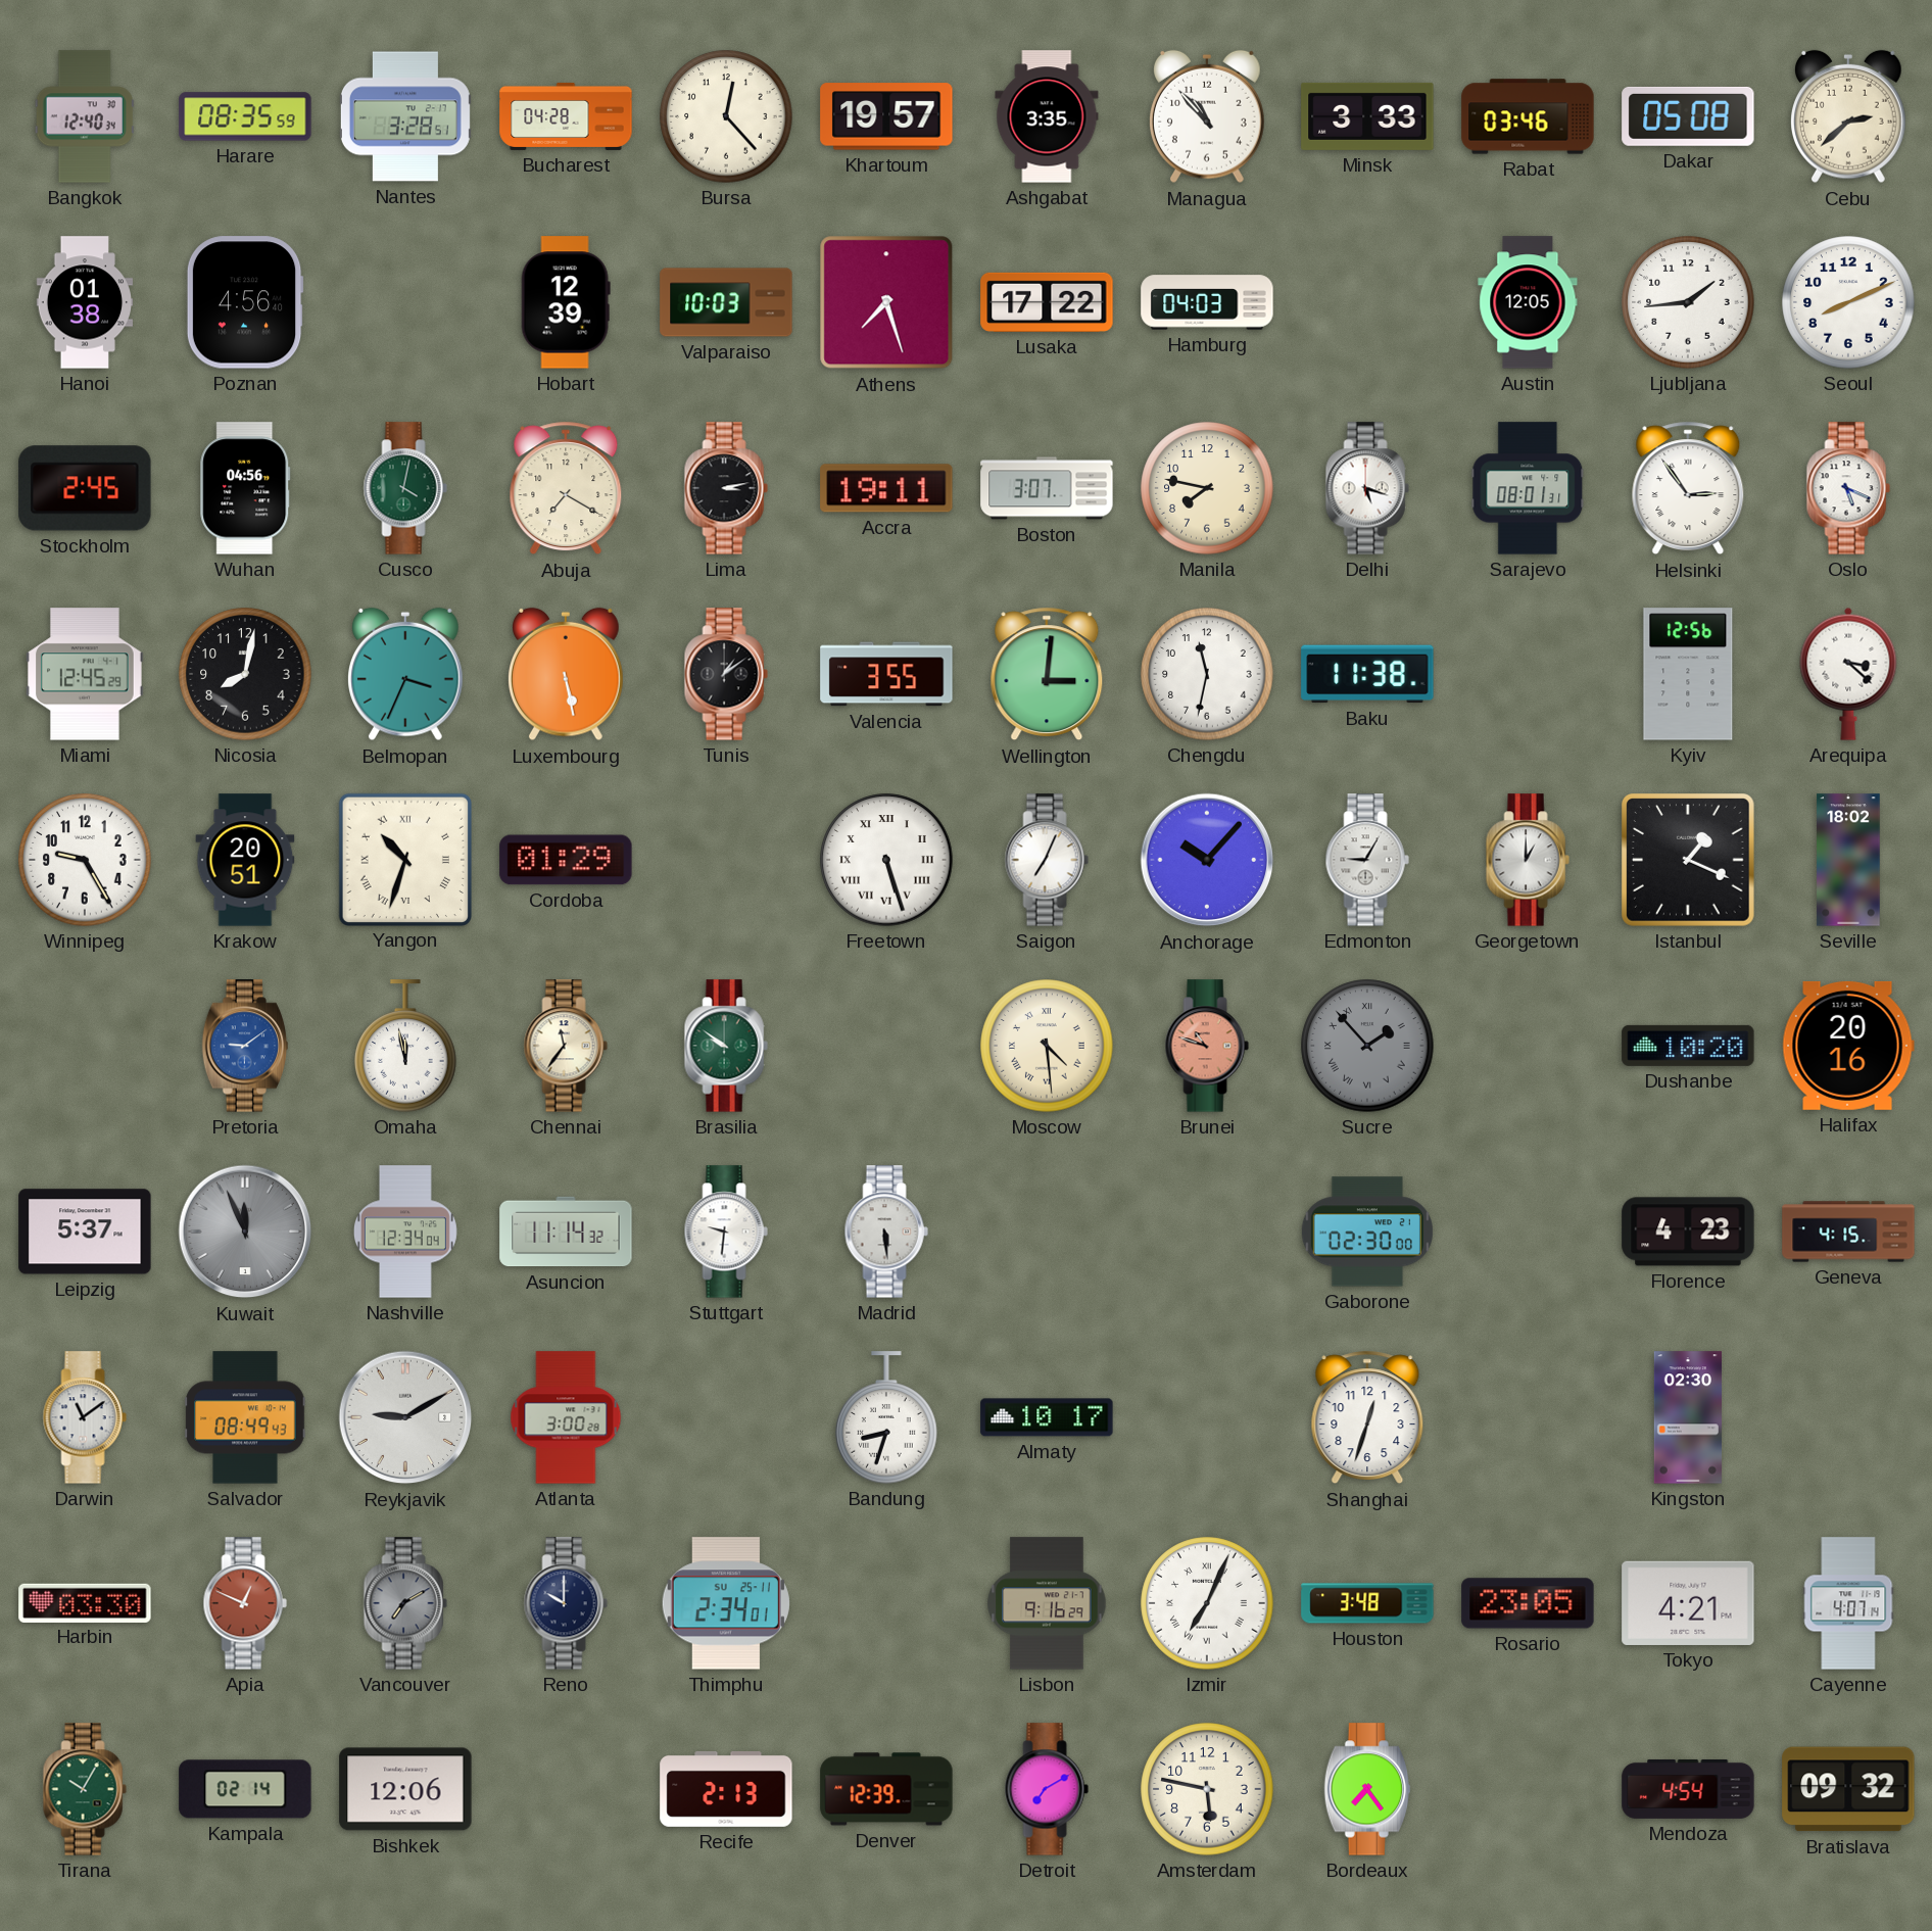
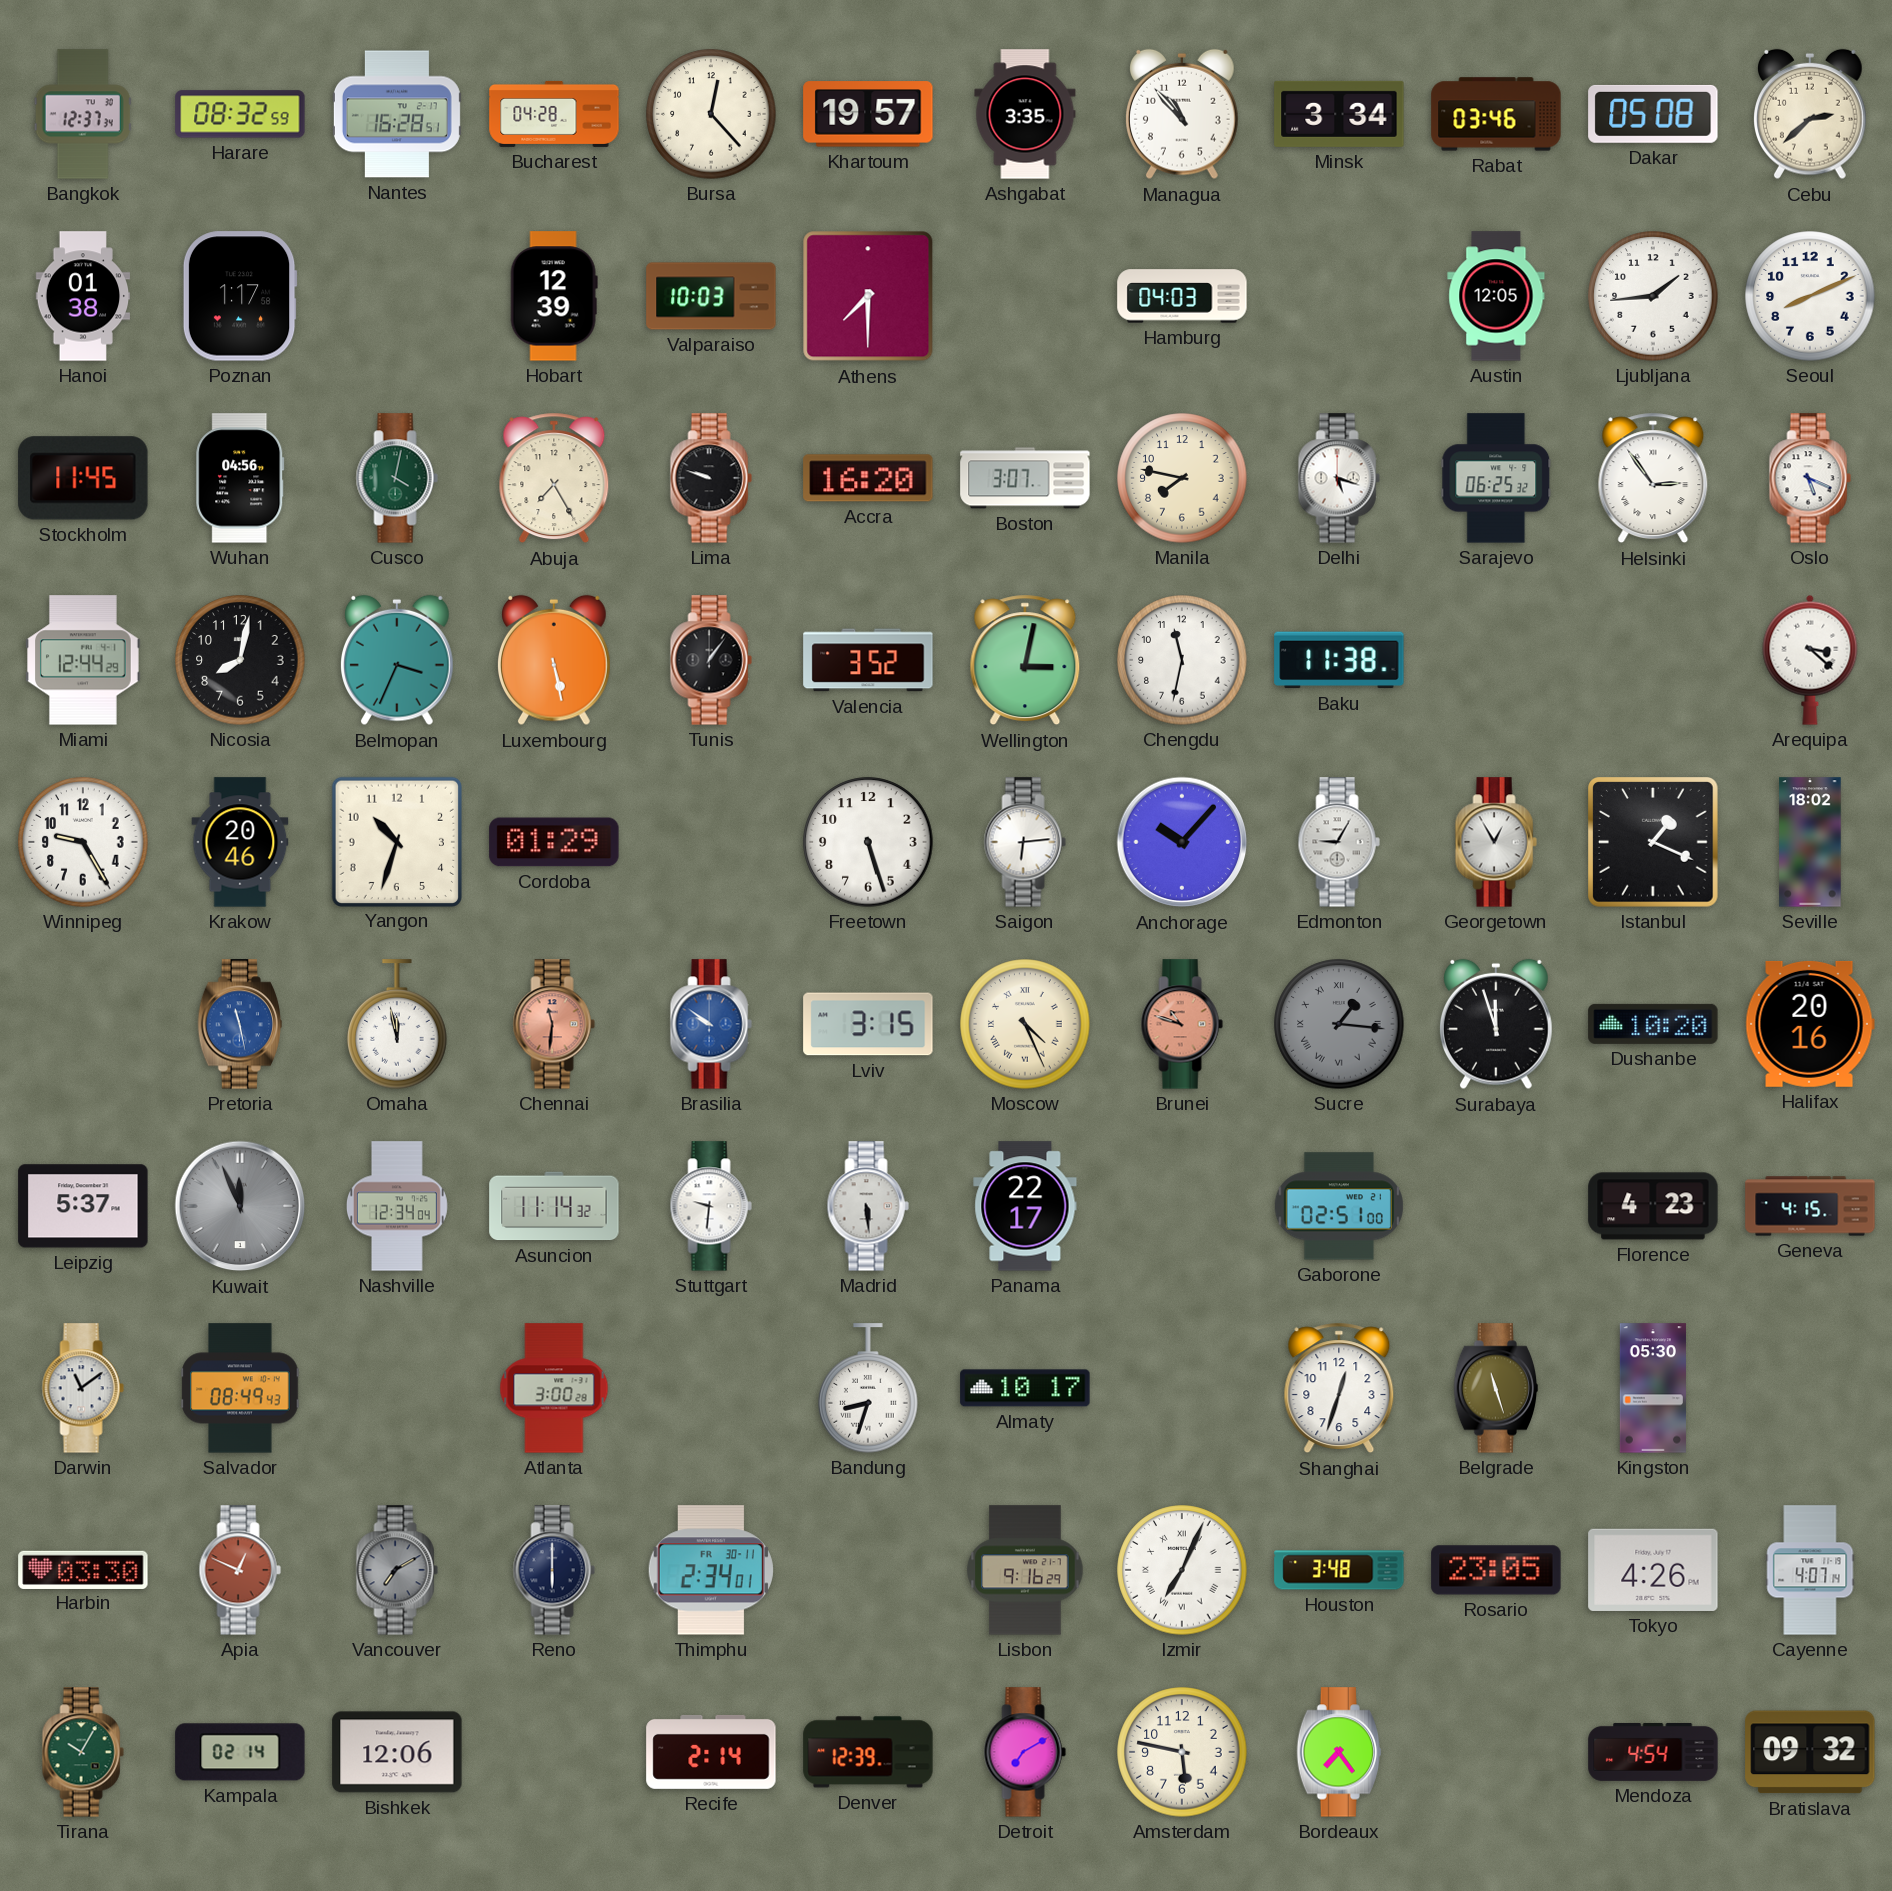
Bangkok: 12:40 -> 12:37 (83, 114)
Harare: 08:35 -> 08:32 (240, 114)
Nantes: 3:28 -> 16:28 (397, 114)
Minsk: 3:33 -> 3:34 (1339, 114)
Poznan: 4:56 -> 1:17 (240, 296)
Athens: 7:27 -> 7:30 (868, 296)
Lusaka: 17:22 -> none (1047, 302)
Stockholm: 2:45 -> 11:45 (83, 478)
Abuja: 7:20 -> 7:25 (554, 478)
Lima: 3:13 -> 9:48 (711, 478)
Accra: 19:11 -> 16:20 (868, 478)
Sarajevo: 08:01 -> 06:25 (1496, 478)
Miami: 12:45 -> 12:44 (84, 660)
Tunis: 1:09 -> 1:06 (711, 660)
Valencia: 3:55 -> 3:52 (868, 660)
Wellington: 3:01 -> 3:02 (1025, 660)
Kyiv: 12:56 -> none (1688, 674)
Krakow: 20:51 -> 20:46 (240, 842)
Yangon numerals: Roman -> Arabic (396, 841)
Freetown numerals: Roman -> Arabic (868, 842)
Saigon: 7:04 -> 6:14 (1025, 842)
Georgetown: 1:00 -> 12:55 (1496, 842)
Pretoria: 9:09 -> 11:28 (240, 1024)
Chennai: 11:36 -> 11:31 (554, 1024)
Chennai dial: cream -> salmon (554, 1024)
Brasilia dial: green -> blue (711, 1024)
Lviv: none -> 3:15 (868, 1024)
Moscow: 4:29 -> 4:26 (1025, 1024)
Sucre: 1:53 -> 1:16 (1339, 1024)
Surabaya: none -> 11:57 (1497, 1024)
Panama: none -> 22:17 (1025, 1206)
Gaborone: 02:30 -> 02:51 (1339, 1206)
Reykjavik: 9:10 -> none (405, 1417)
Belgrade: none -> 11:27 (1496, 1388)
Kingston: 02:30 -> 05:30 (1653, 1388)
Reno: 10:00 -> 6:00 (554, 1570)
Thimphu date: SU 25-11 -> FR 30-11 (711, 1570)
Tokyo: 4:21 -> 4:26 (1653, 1570)
Recife: 2:13 -> 2:14 (711, 1752)
